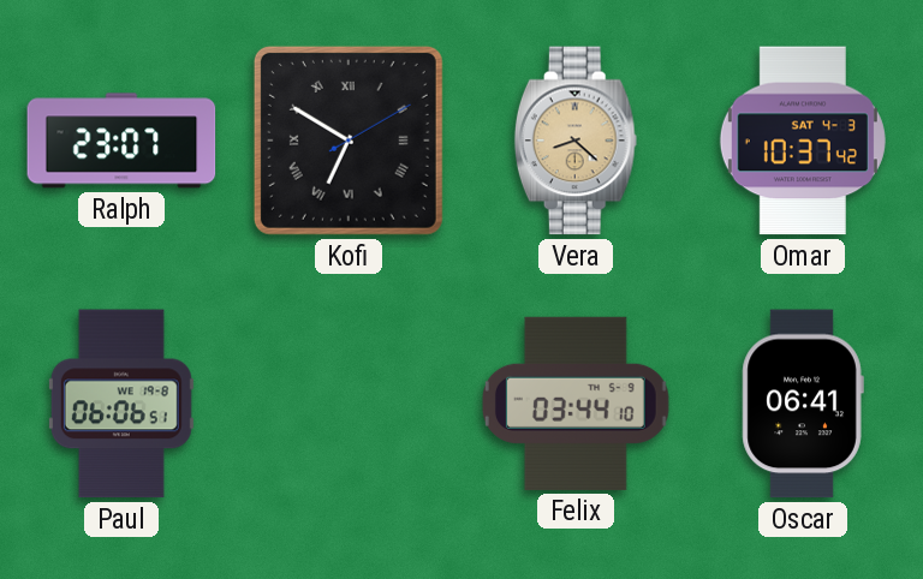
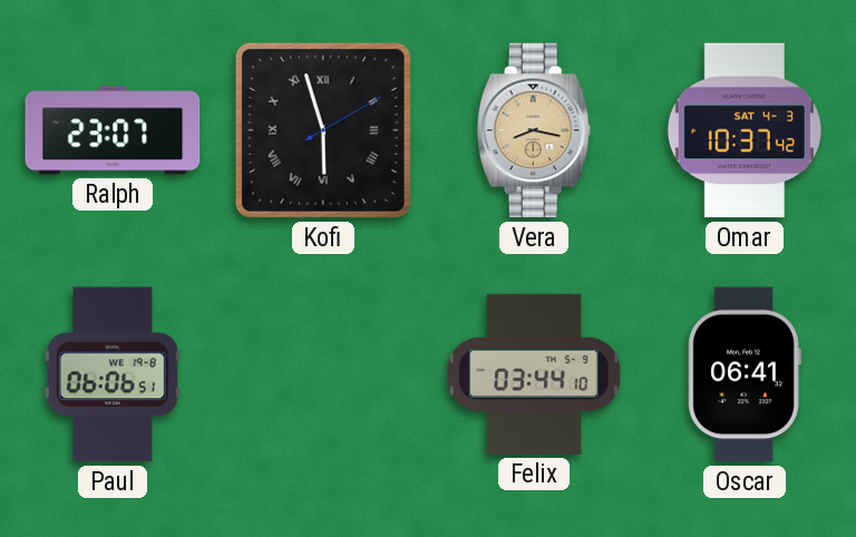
Kofi: 6:50 -> 5:57 (323, 130)
Vera: 8:22 -> 8:17 (534, 130)
